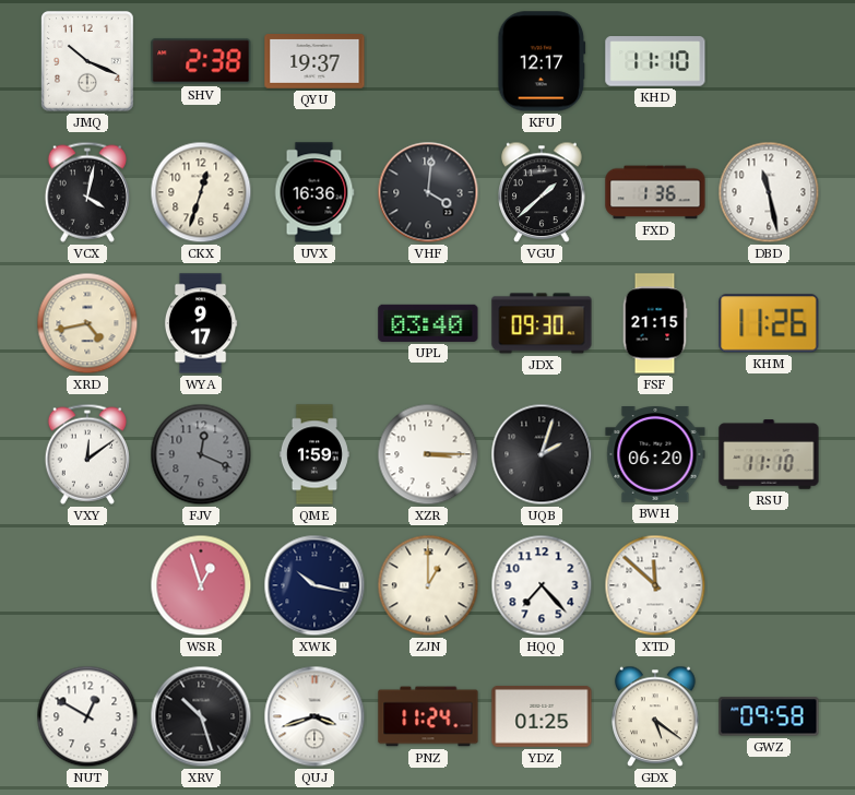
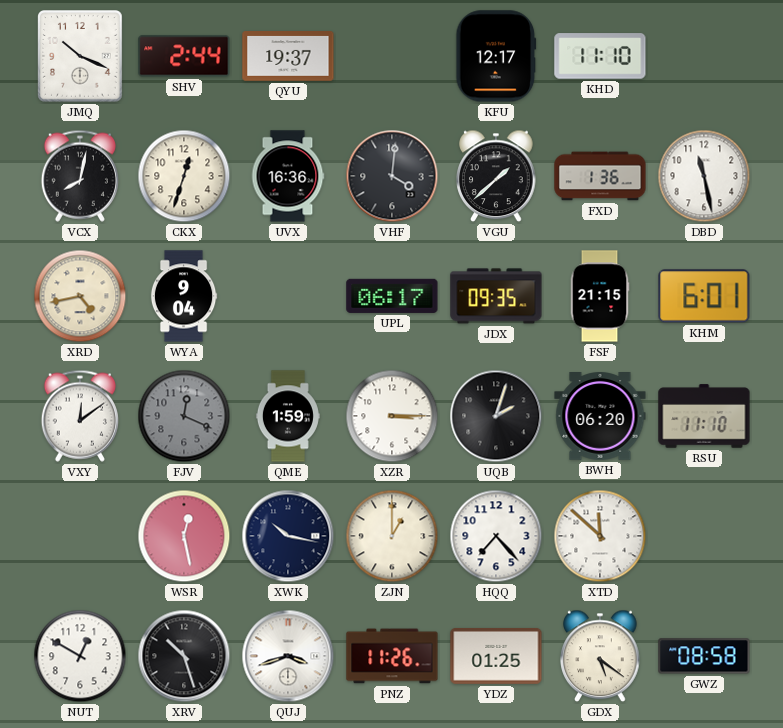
SHV: 2:38 -> 2:44 (184, 56)
VCX: 4:02 -> 8:02 (80, 176)
WYA: 9:17 -> 9:04 (184, 296)
UPL: 03:40 -> 06:17 (392, 296)
JDX: 09:30 -> 09:35 (496, 296)
KHM: 11:26 -> 6:01 (704, 296)
WSR: 12:57 -> 12:28 (184, 536)
PNZ: 11:24 -> 11:26 (392, 656)
GWZ: 09:58 -> 08:58 (704, 656)
